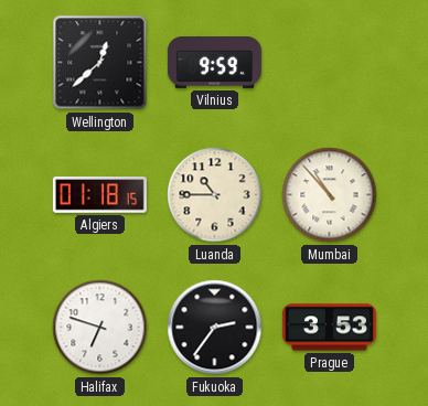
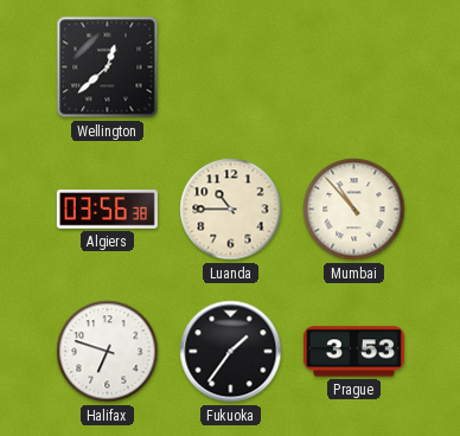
Vilnius: 9:59 -> none (214, 63)
Algiers: 01:18 -> 03:56 (107, 210)
Fukuoka: 2:36 -> 1:36 (231, 352)
